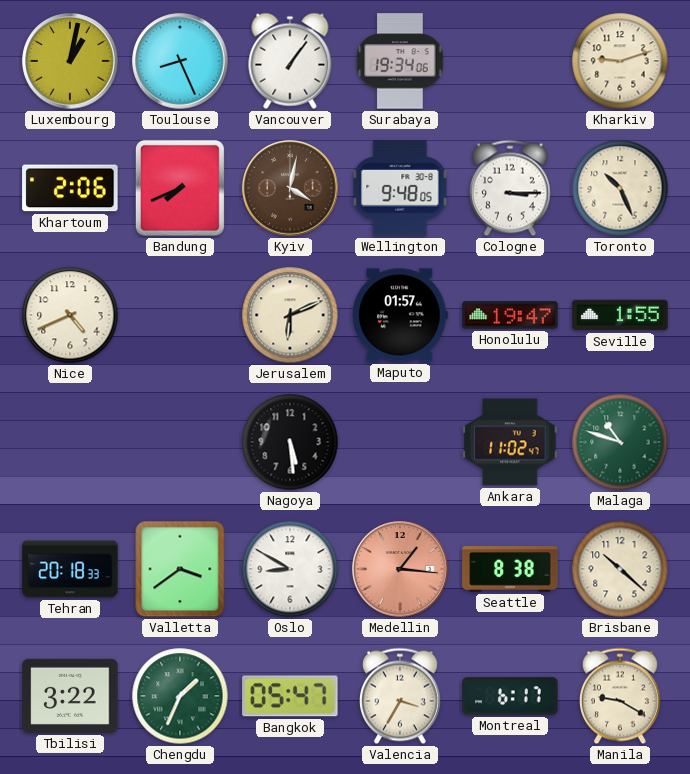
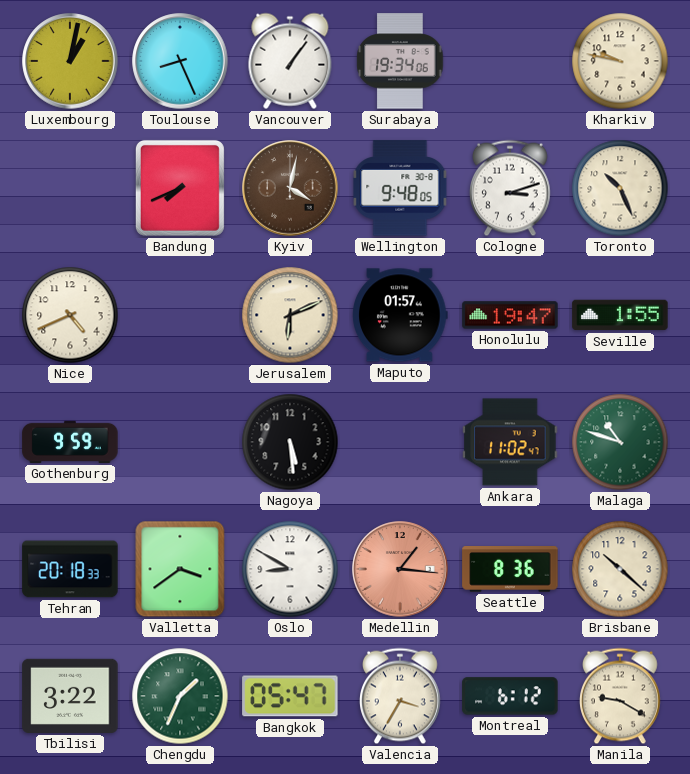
Kharkiv: 9:12 -> 9:47 (620, 61)
Khartoum: 2:06 -> none (70, 188)
Cologne: 3:15 -> 3:12 (511, 188)
Gothenburg: none -> 9:59 (70, 442)
Seattle: 8:38 -> 8:36 (510, 569)
Montreal: 6:17 -> 6:12 (510, 696)
